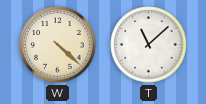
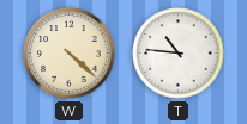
T: 11:08 -> 10:46 (179, 54)
